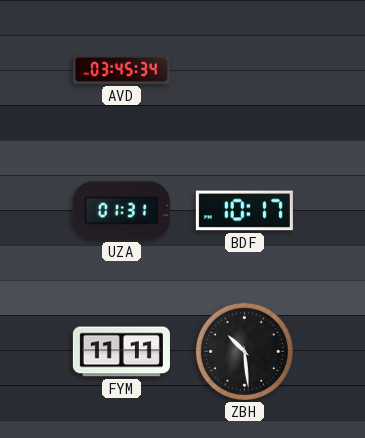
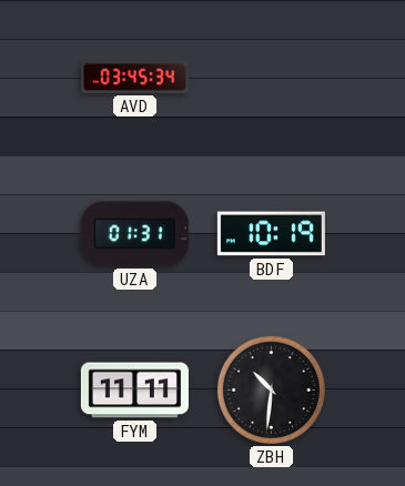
BDF: 10:17 -> 10:19 (271, 234)
ZBH: 10:29 -> 10:31 (271, 389)
